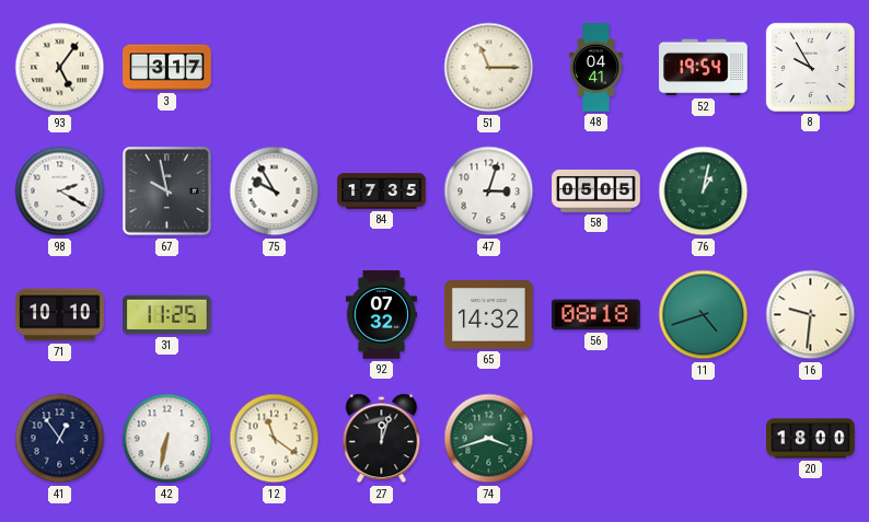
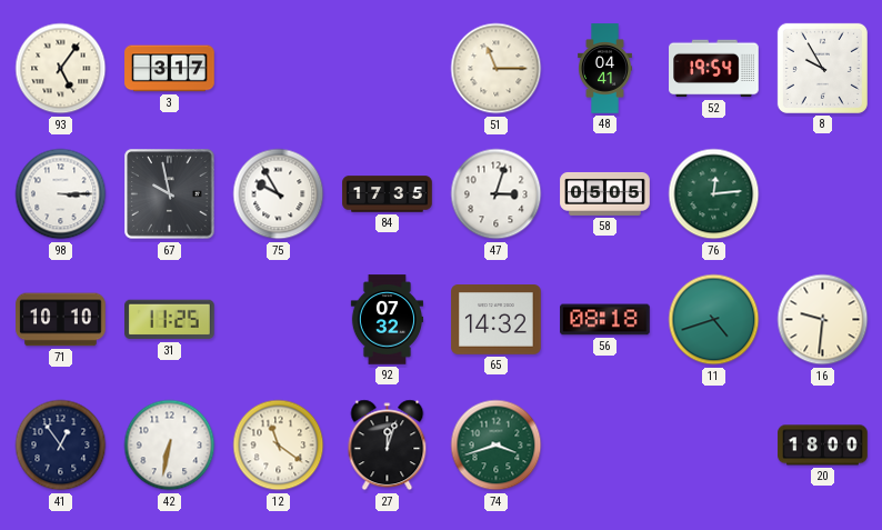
98: 2:20 -> 3:15 (61, 194)
76: 1:02 -> 12:14 (714, 194)
